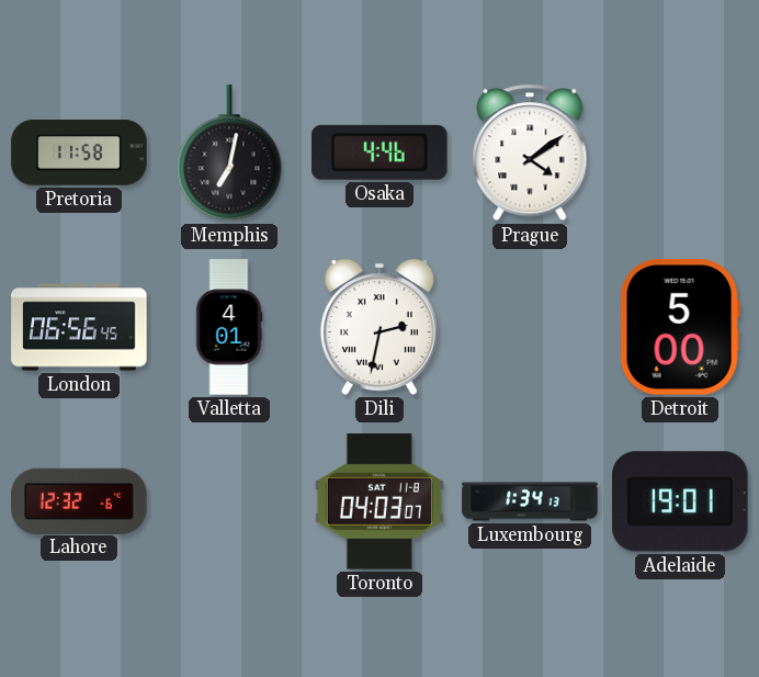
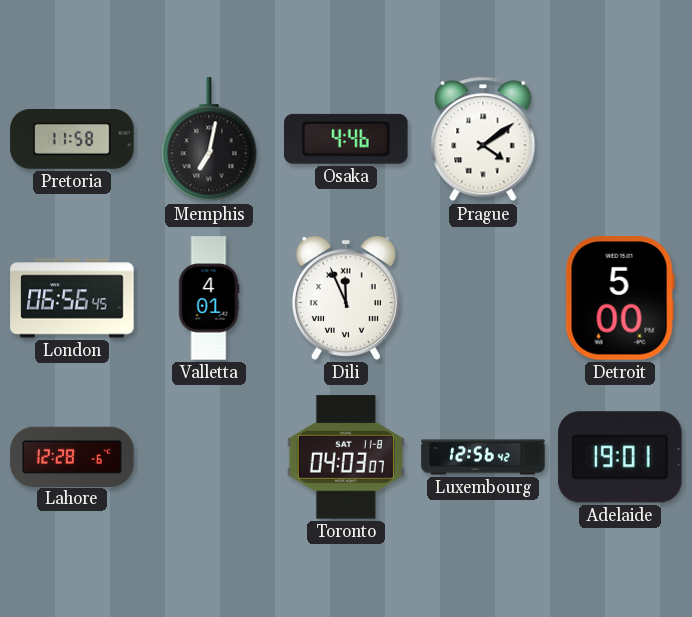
Dili: 2:32 -> 11:56 (346, 299)
Lahore: 12:32 -> 12:28 (72, 456)
Luxembourg: 1:34 -> 12:56 (483, 457)
